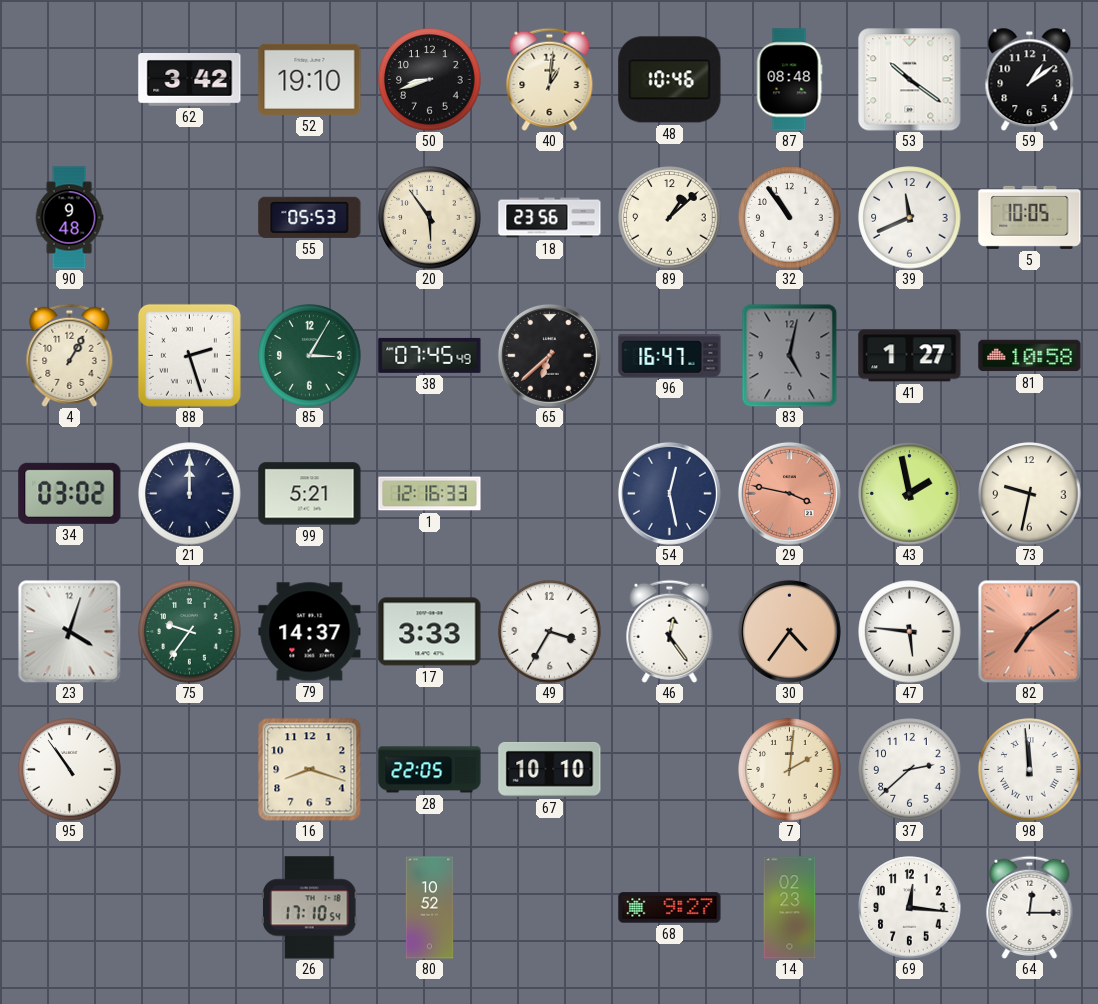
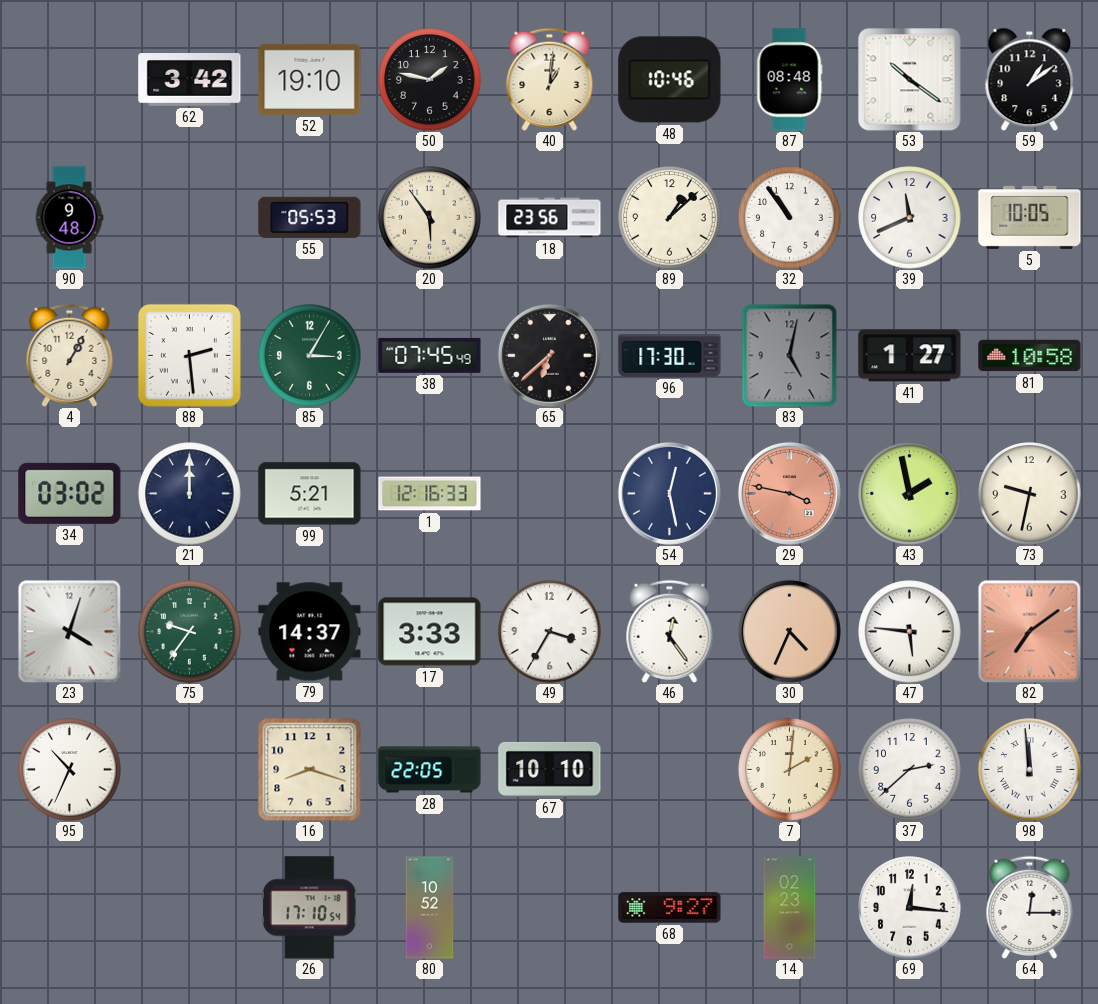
50: 8:42 -> 1:47 (430, 80)
88: 2:27 -> 2:29 (189, 355)
96: 16:47 -> 17:30 (670, 356)
30: 4:36 -> 4:34 (789, 631)
95: 10:54 -> 10:34 (70, 770)
